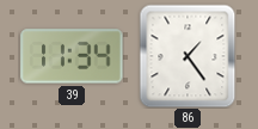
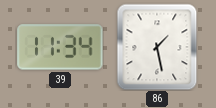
86: 1:24 -> 1:28 (157, 47)
